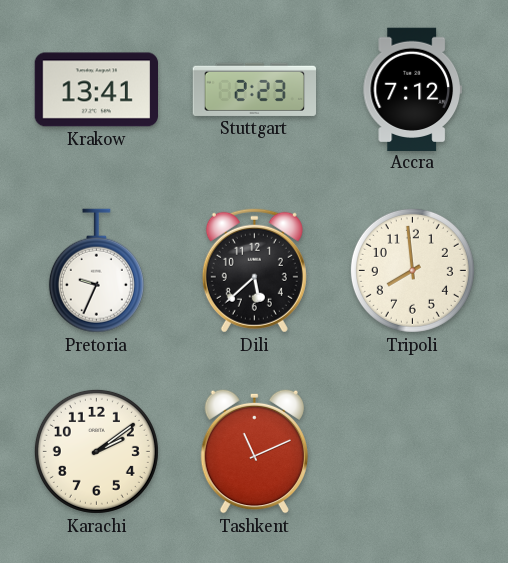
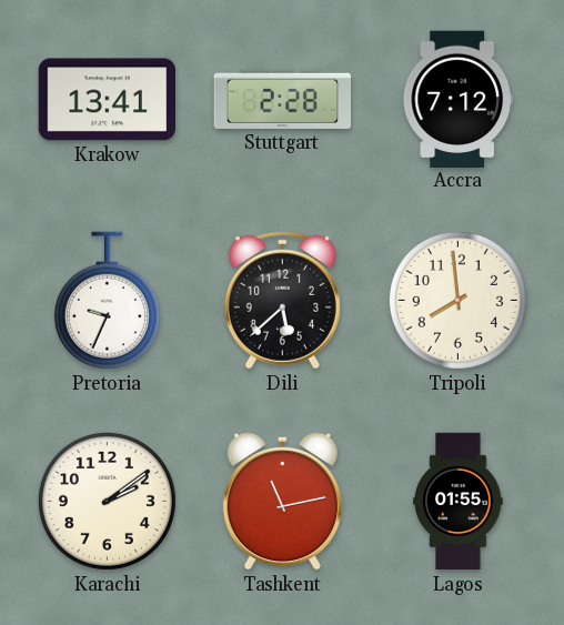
Stuttgart: 2:23 -> 2:28 (282, 99)
Tashkent: 11:11 -> 11:13 (282, 501)
Lagos: none -> 01:55 (459, 502)
